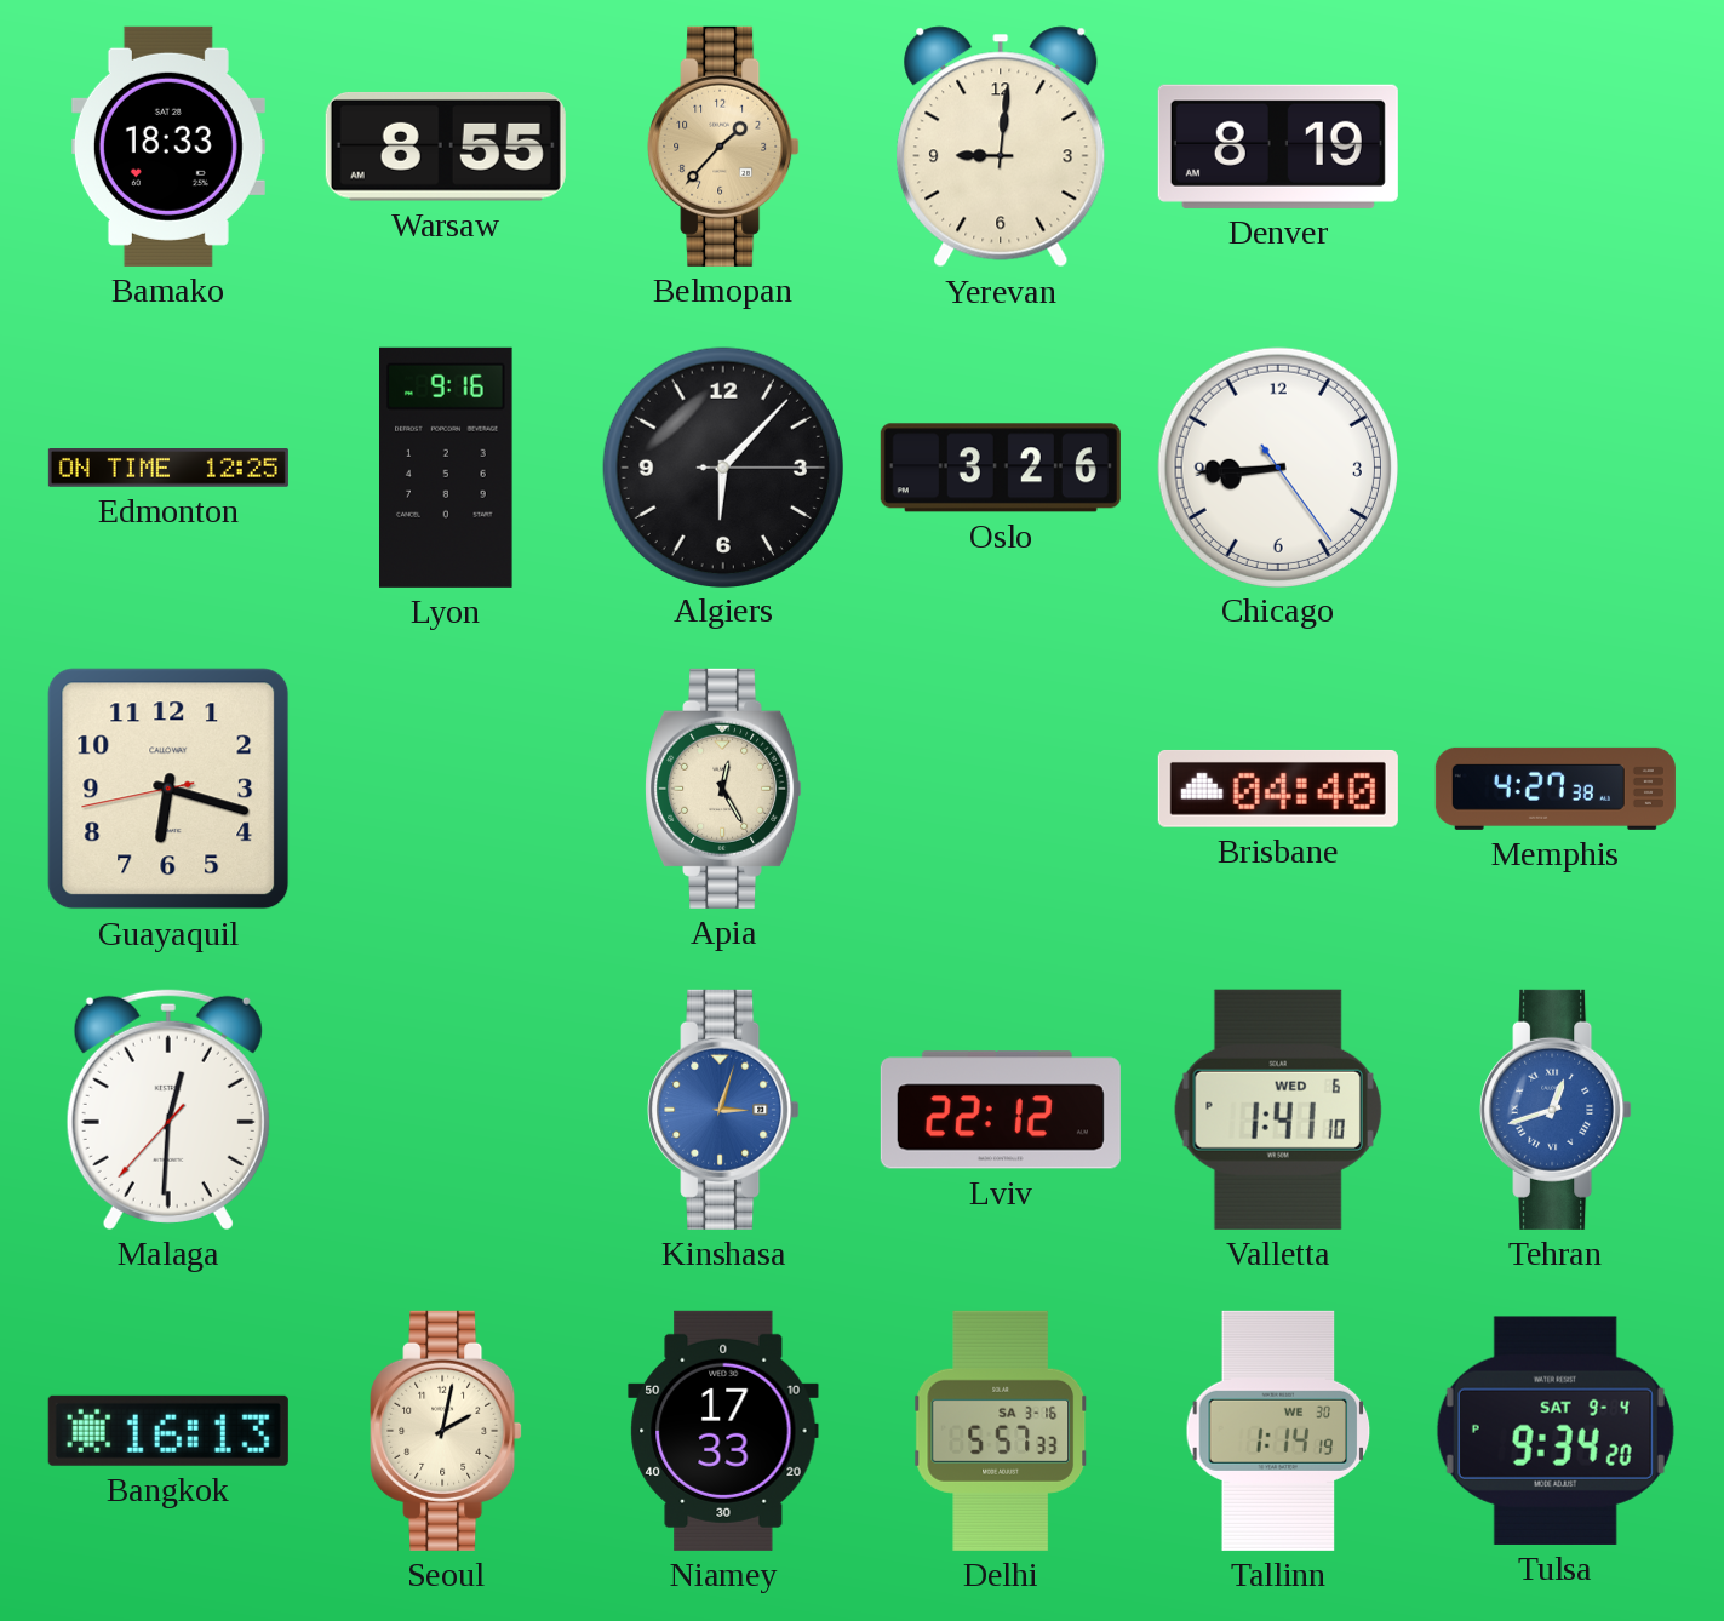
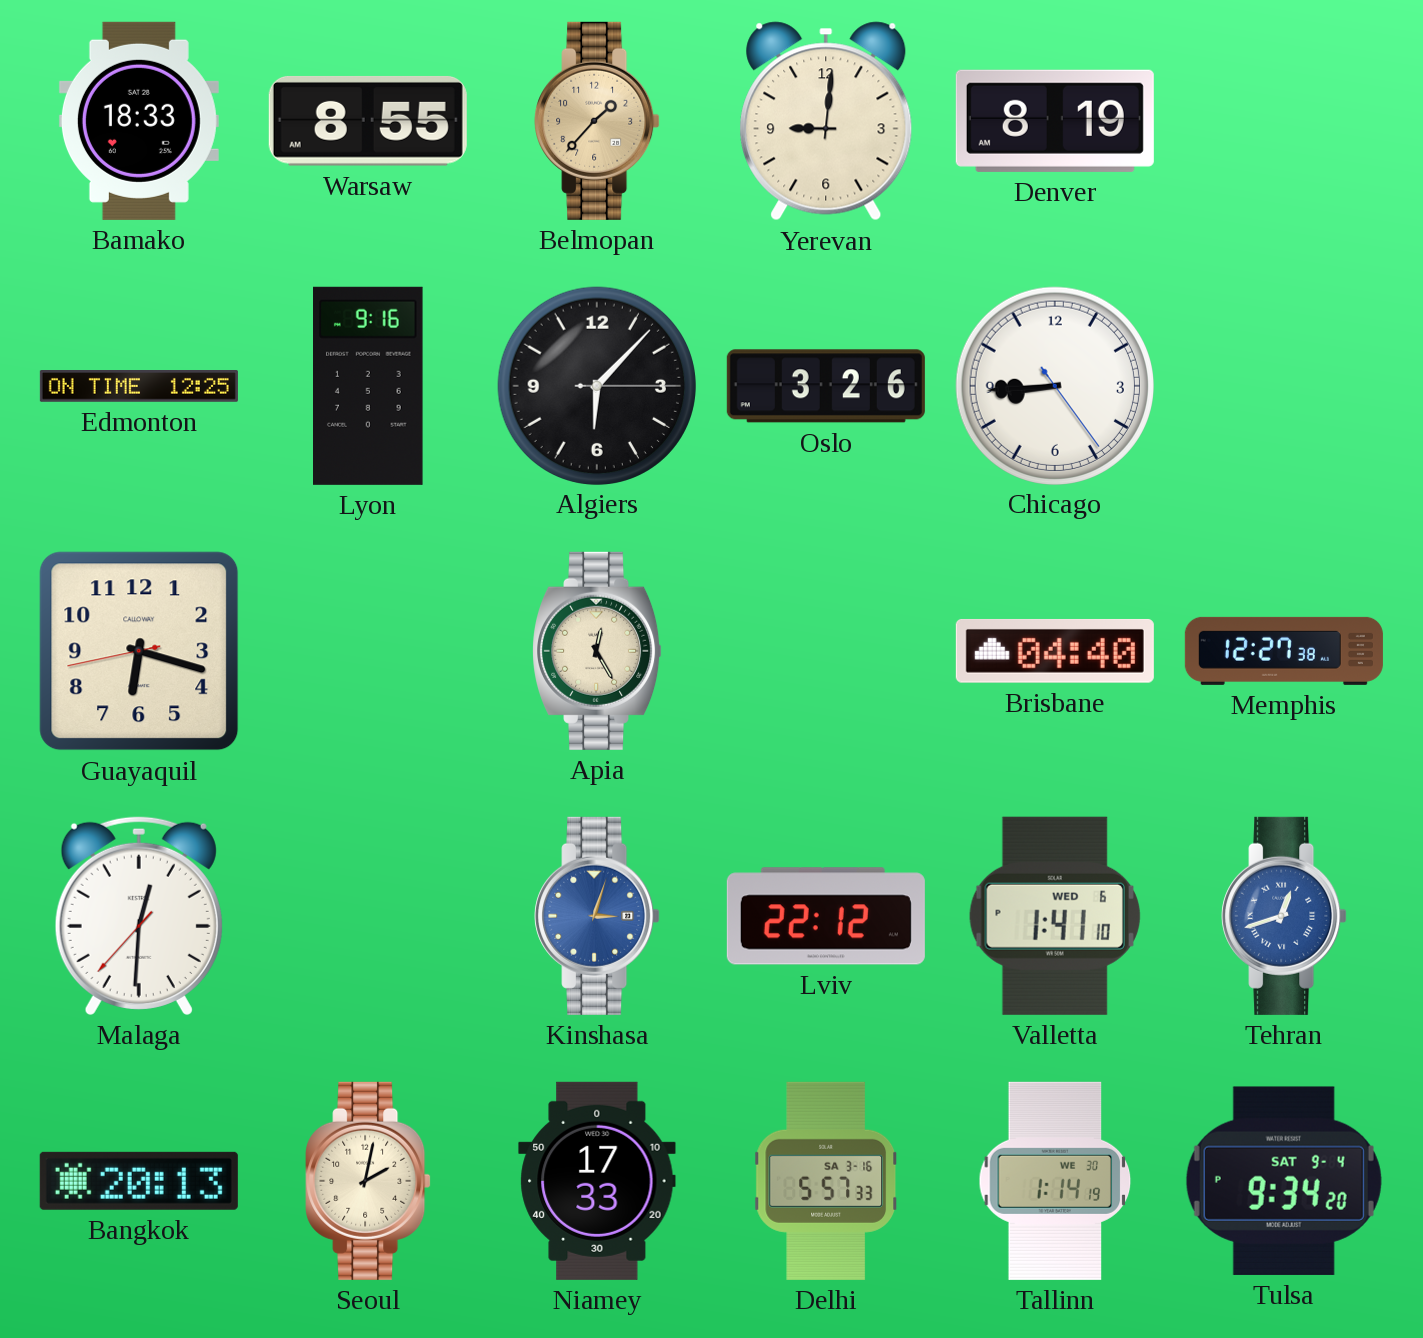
Memphis: 4:27 -> 12:27 (1284, 651)
Bangkok: 16:13 -> 20:13 (139, 1181)
